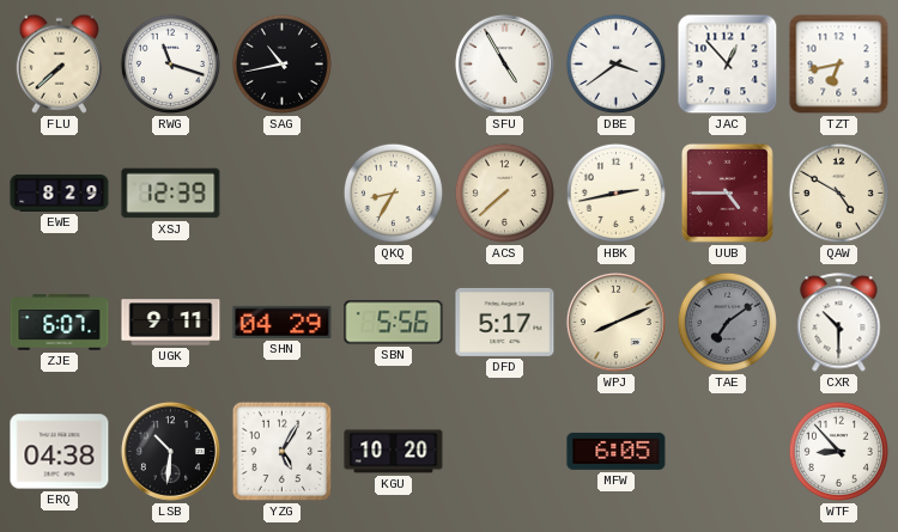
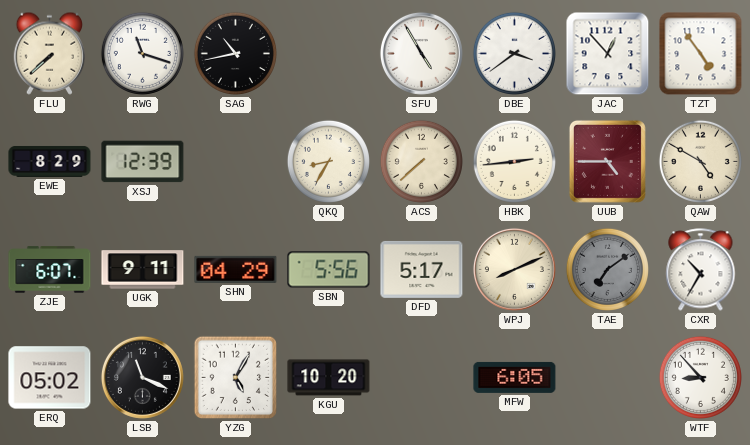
TZT: 6:43 -> 4:54 (701, 54)
HBK: 2:43 -> 2:44 (514, 161)
CXR: 10:30 -> 10:35 (701, 270)
ERQ: 04:38 -> 05:02 (50, 378)
LSB: 10:31 -> 11:19 (142, 377)
